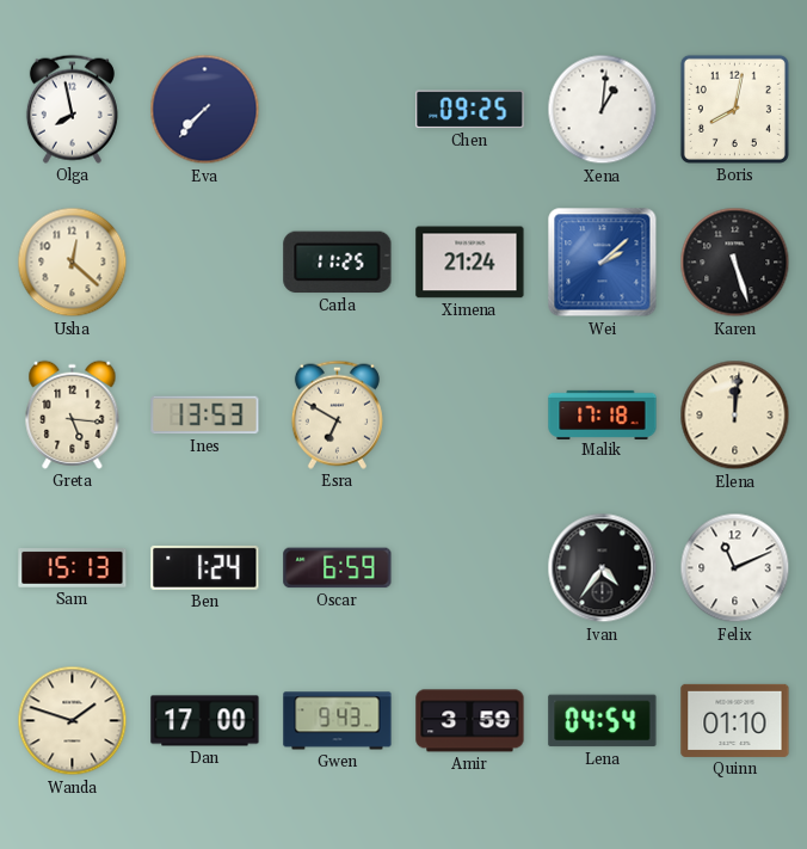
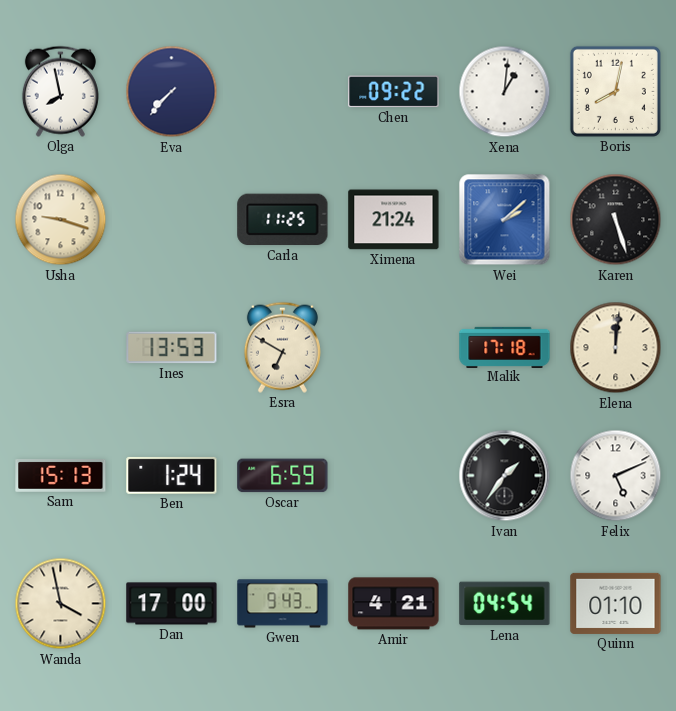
Chen: 09:25 -> 09:22 (394, 92)
Usha: 12:22 -> 9:18 (61, 220)
Greta: 5:16 -> none (73, 414)
Ivan: 4:36 -> 1:36 (505, 476)
Felix: 11:11 -> 5:11 (616, 476)
Wanda: 1:48 -> 3:58 (61, 604)
Amir: 3:59 -> 4:21 (394, 604)
